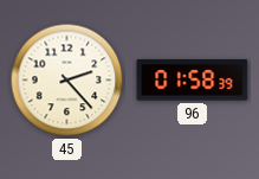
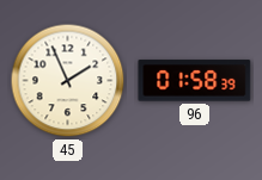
45: 2:23 -> 1:56 (68, 81)
